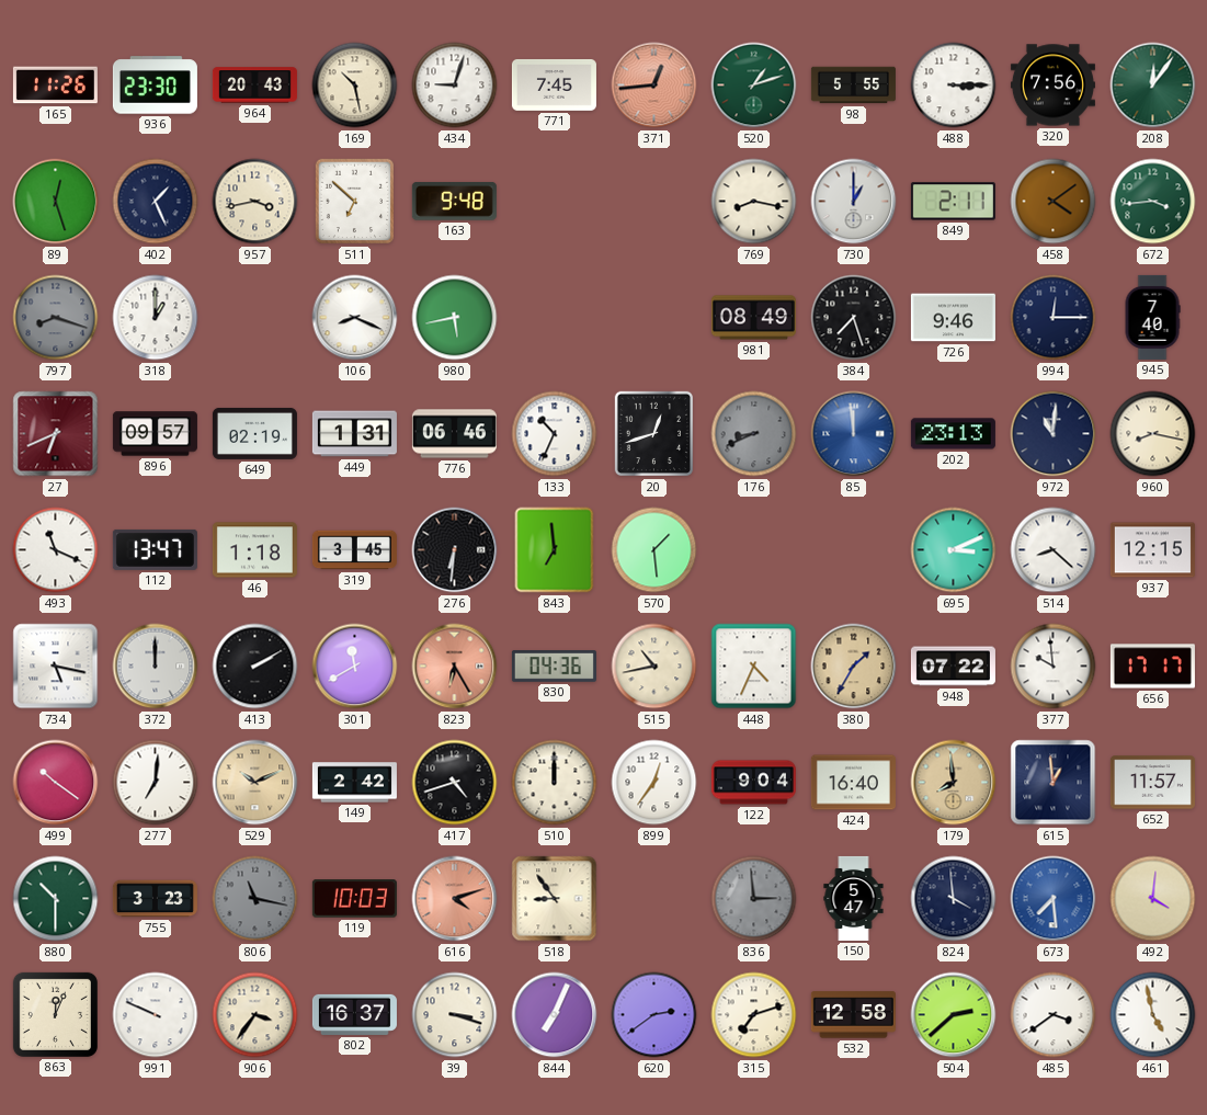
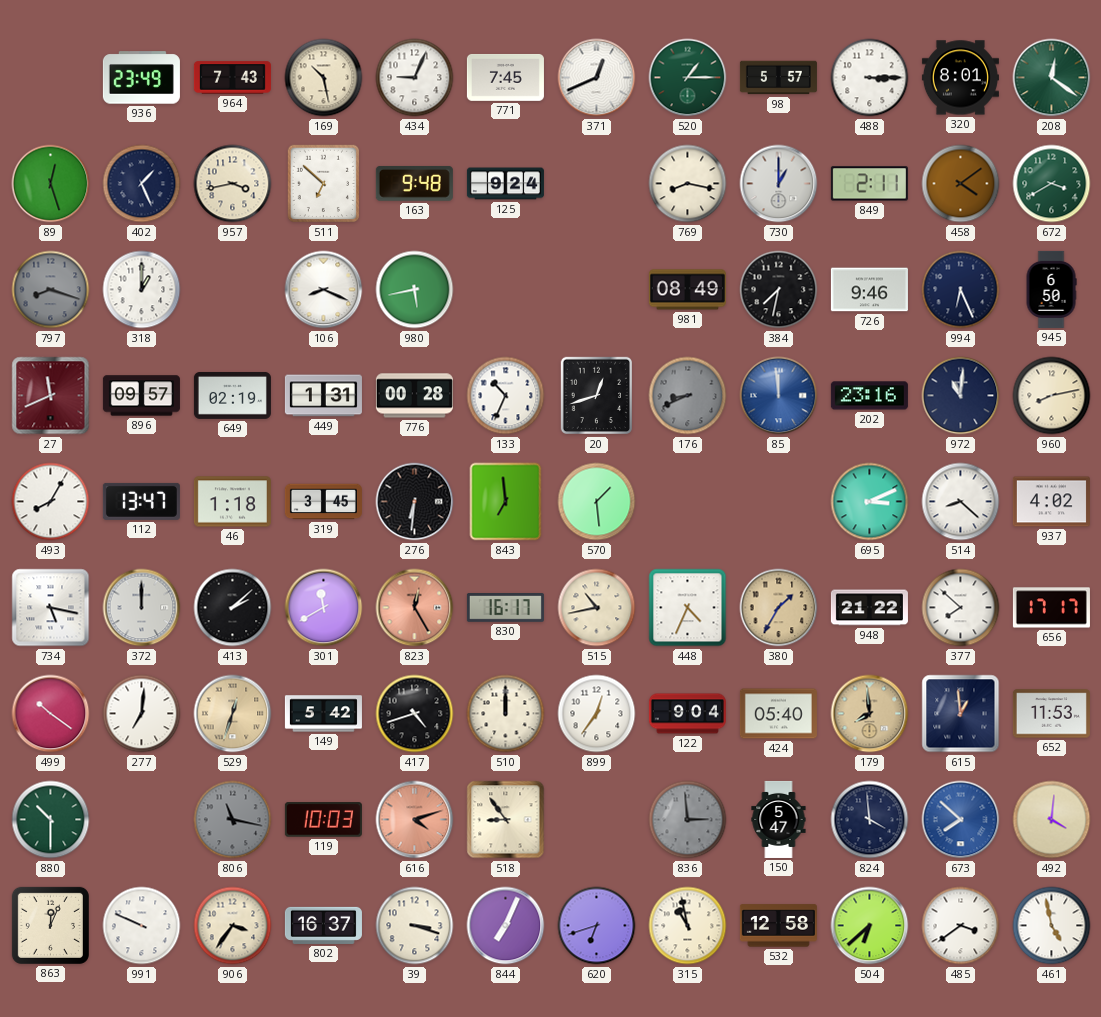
165: 11:26 -> none (55, 86)
936: 23:30 -> 23:49 (141, 78)
964: 20:43 -> 7:43 (232, 78)
434: 9:03 -> 9:04 (415, 78)
371: 12:44 -> 12:41 (597, 78)
371 dial: salmon -> white (597, 78)
520: 1:12 -> 1:15 (688, 78)
98: 5:55 -> 5:57 (778, 78)
320: 7:56 -> 8:01 (960, 78)
208: 12:06 -> 12:21 (1052, 78)
125: none -> 9:24 (505, 184)
672: 3:44 -> 3:40 (1052, 184)
384: 7:27 -> 7:32 (779, 290)
994: 12:15 -> 6:26 (961, 290)
945: 7:40 -> 6:50 (1051, 289)
27: 6:41 -> 11:41 (51, 396)
776: 06:46 -> 00:28 (414, 396)
202: 23:13 -> 23:16 (869, 396)
960: 8:17 -> 8:13 (1052, 396)
493: 11:19 -> 8:05 (51, 502)
937: 12:15 -> 4:02 (1051, 502)
413: 2:10 -> 2:08 (233, 608)
823: 6:25 -> 12:25 (415, 608)
830: 04:36 -> 16:17 (505, 608)
948: 07:22 -> 21:22 (869, 608)
377: 9:59 -> 7:52 (961, 608)
529: 10:11 -> 12:33 (233, 714)
149: 2:42 -> 5:42 (323, 714)
424: 16:40 -> 05:40 (778, 714)
652: 11:57 -> 11:53 (1051, 714)
755: 3:23 -> none (155, 899)
673: 7:29 -> 7:52 (961, 820)
620: 2:39 -> 6:42 (597, 926)
315: 7:12 -> 10:58 (688, 926)
504: 2:38 -> 6:38 (870, 926)
